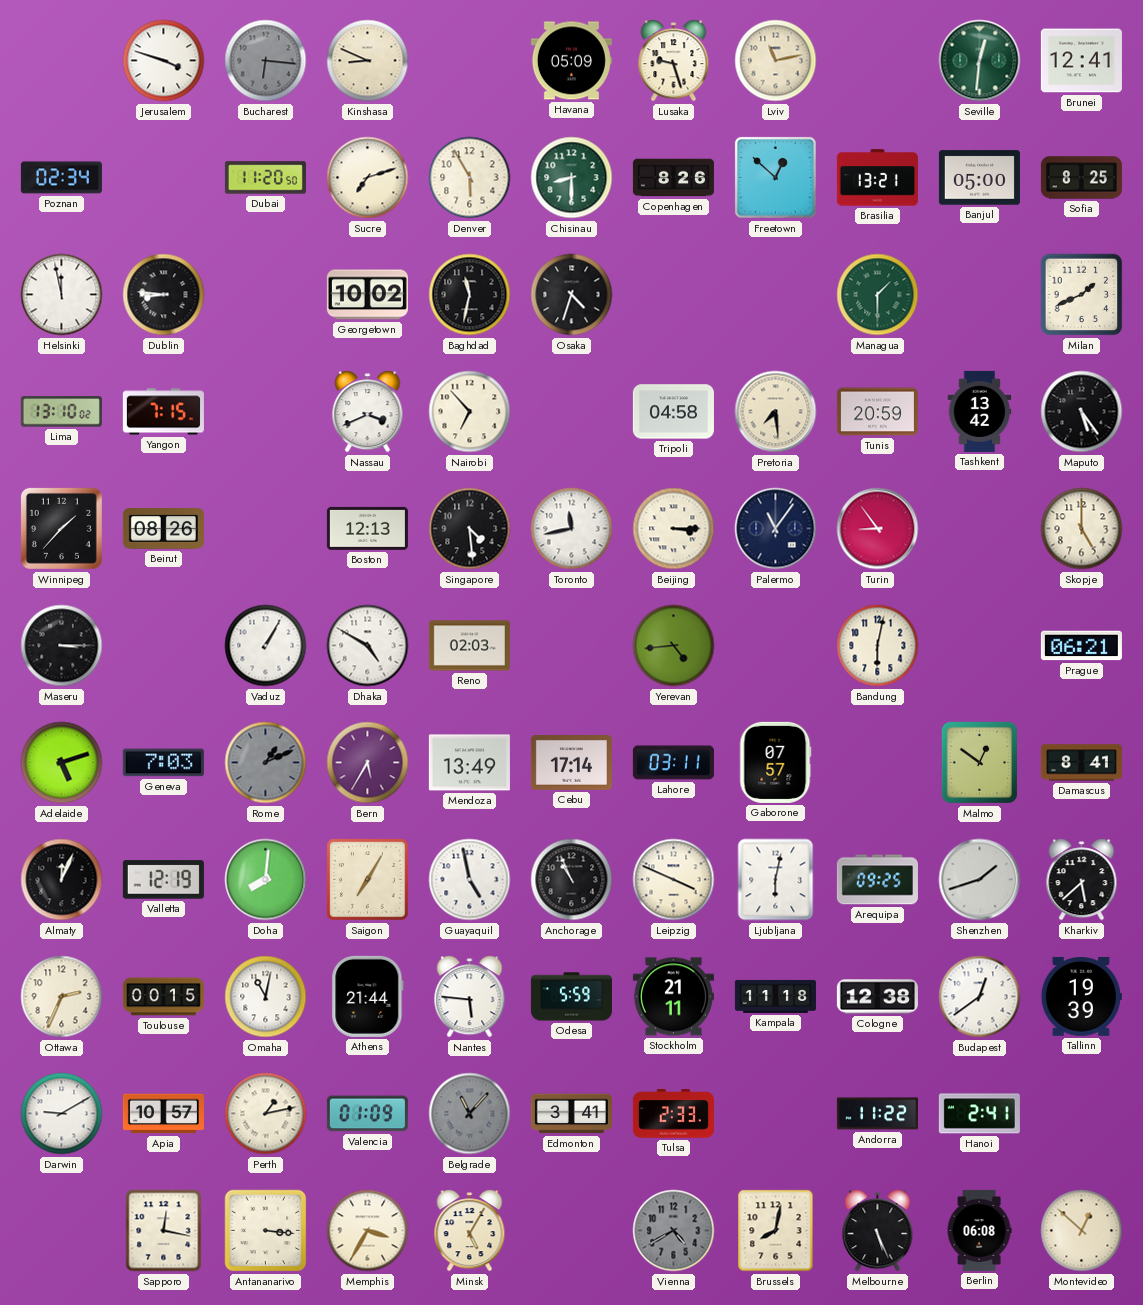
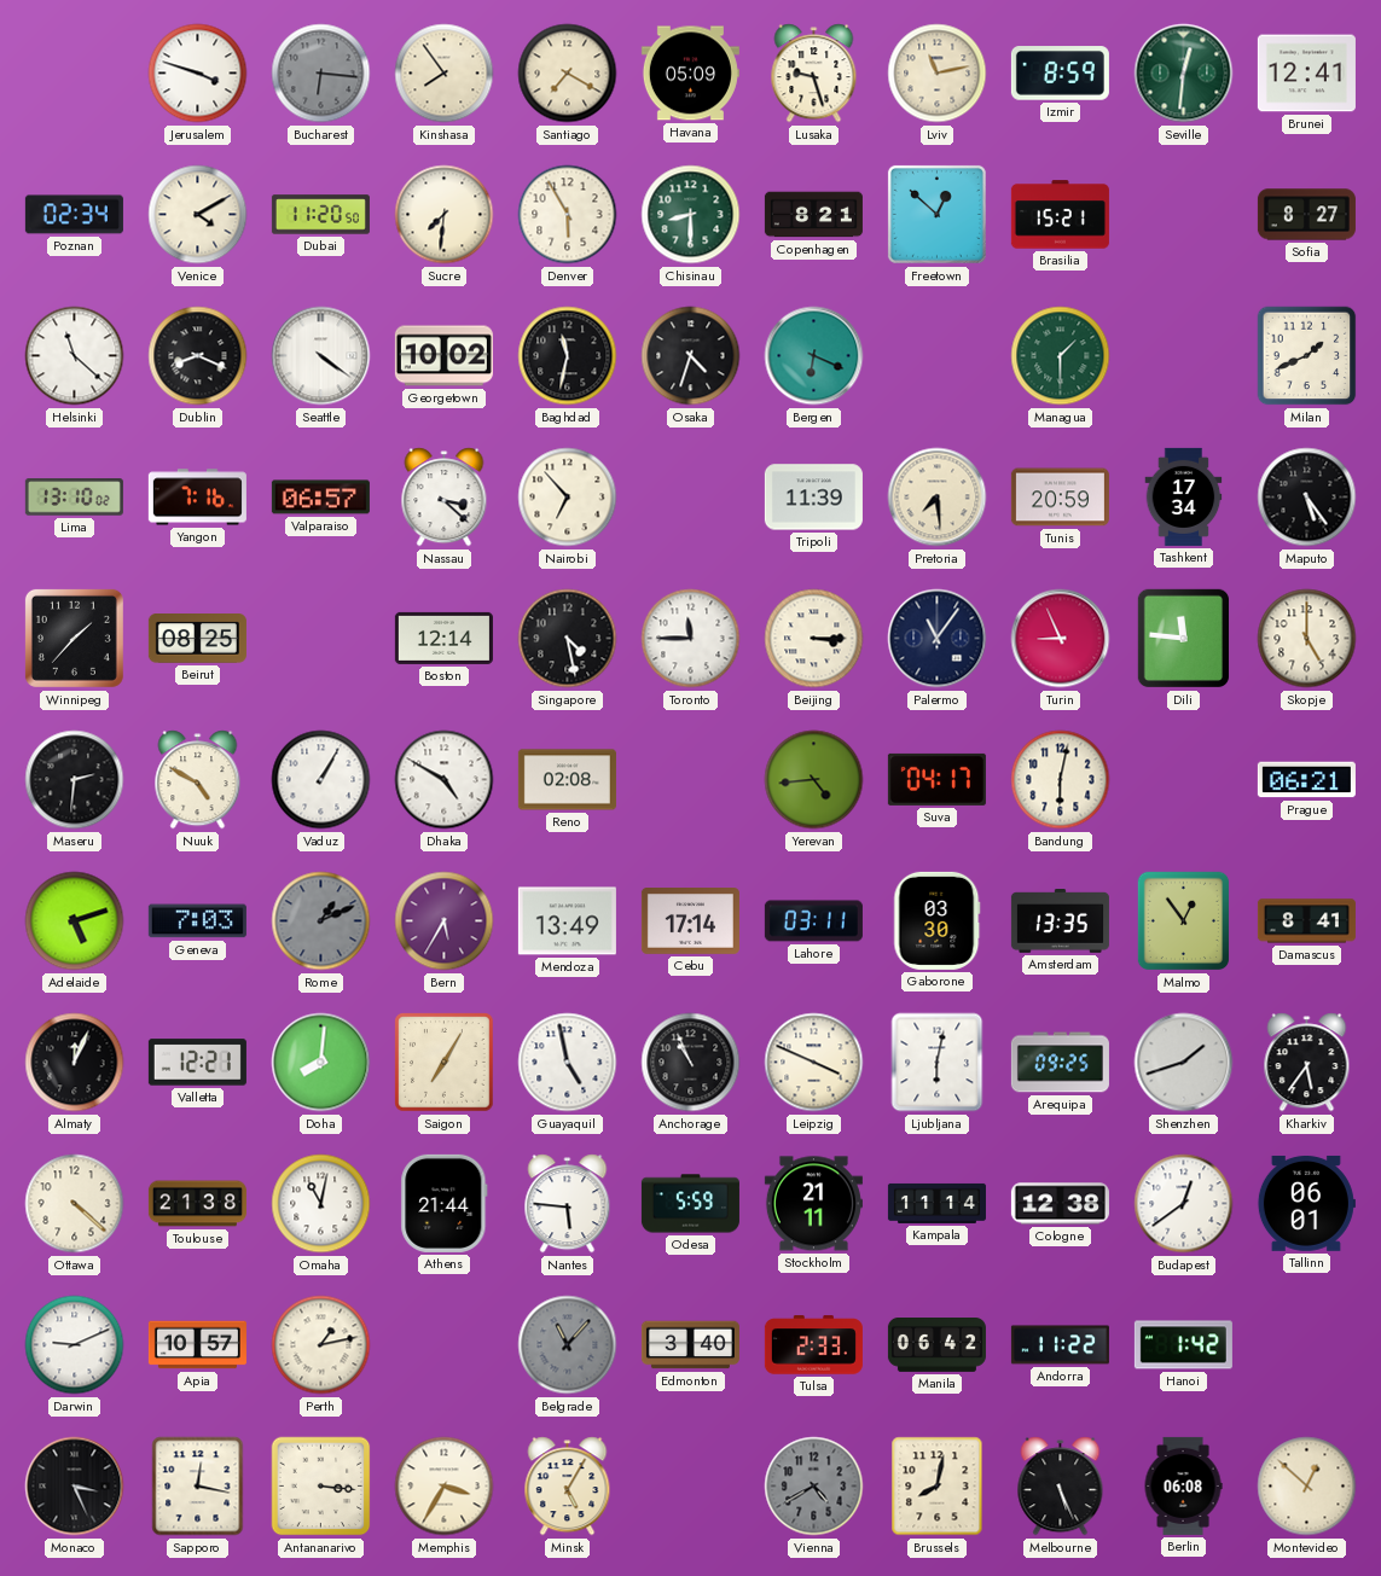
Kinshasa: 8:49 -> 7:54 (445, 74)
Santiago: none -> 7:20 (568, 74)
Izmir: none -> 8:59 (1060, 74)
Venice: none -> 4:10 (198, 215)
Sucre: 7:12 -> 7:31 (445, 215)
Copenhagen: 8:26 -> 8:21 (813, 215)
Brasilia: 13:21 -> 15:21 (1060, 215)
Banjul: 05:00 -> none (979, 178)
Sofia: 8:25 -> 8:27 (1306, 215)
Helsinki: 11:58 -> 11:22 (75, 356)
Dublin: 8:46 -> 8:19 (198, 356)
Seattle: none -> 4:21 (321, 356)
Bergen: none -> 6:19 (814, 356)
Yangon: 7:15 -> 7:16 (197, 498)
Valparaiso: none -> 06:57 (320, 498)
Nassau: 3:41 -> 3:22 (445, 498)
Tripoli: 04:58 -> 11:39 (813, 498)
Tashkent: 13:42 -> 17:34 (1184, 496)
Beirut: 08:26 -> 08:25 (197, 639)
Boston: 12:13 -> 12:14 (443, 638)
Singapore: 4:29 -> 4:28 (568, 639)
Toronto: 11:43 -> 11:45 (691, 639)
Turin: 8:54 -> 8:56 (1061, 639)
Dili: none -> 11:46 (1183, 639)
Maseru: 3:15 -> 2:31 (75, 780)
Nuuk: none -> 4:50 (198, 780)
Reno: 02:03 -> 02:08 (567, 780)
Suva: none -> 04:17 (936, 779)
Gaborone: 07:57 -> 03:30 (938, 920)
Amsterdam: none -> 13:35 (1060, 921)
Malmo: 12:51 -> 12:54 (1183, 921)
Valletta: 12:19 -> 12:21 (197, 1063)
Kharkiv: 5:38 -> 5:36 (1307, 1063)
Ottawa: 2:34 -> 4:22 (75, 1204)
Toulouse: 00:15 -> 21:38 (197, 1204)
Kampala: 11:18 -> 11:14 (936, 1203)
Tallinn: 19:39 -> 06:01 (1306, 1203)
Darwin: 9:10 -> 9:11 (75, 1345)
Valencia: 01:09 -> none (367, 1114)
Edmonton: 3:41 -> 3:40 (690, 1345)
Manila: none -> 06:42 (936, 1345)
Hanoi: 2:41 -> 1:42 (1183, 1345)
Monaco: none -> 3:26 (75, 1487)
